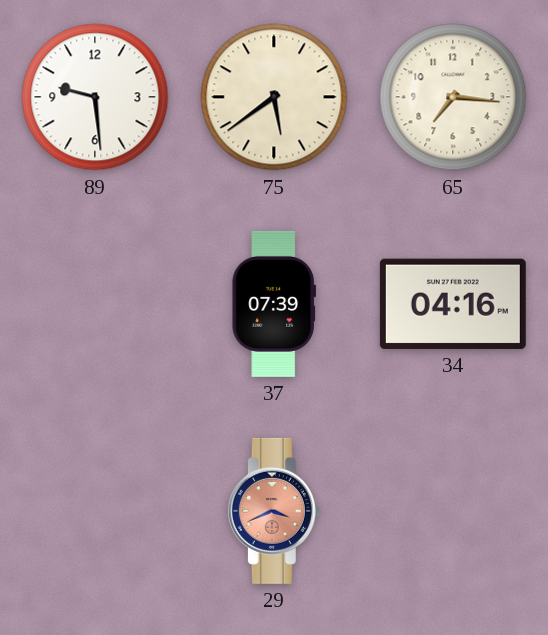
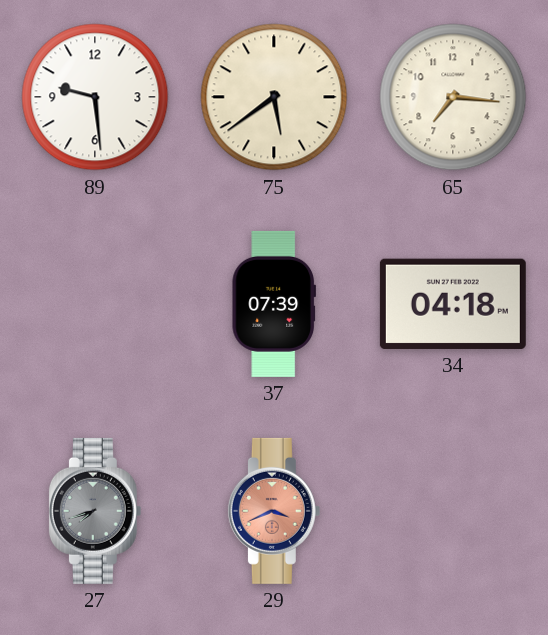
34: 04:16 -> 04:18 (453, 304)
27: none -> 7:42 (95, 511)
